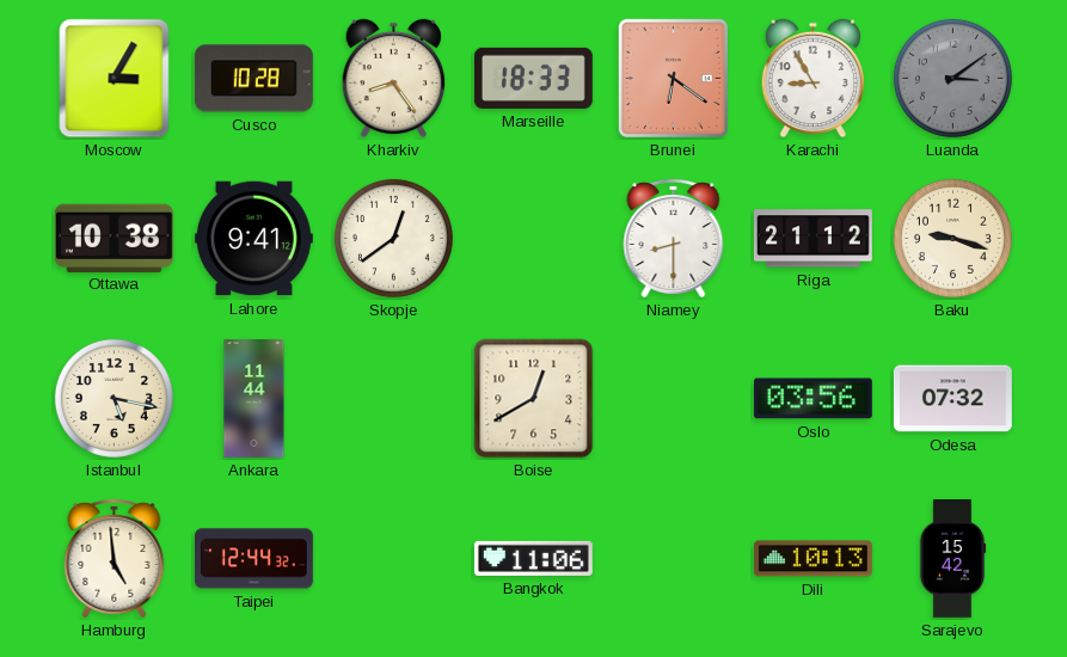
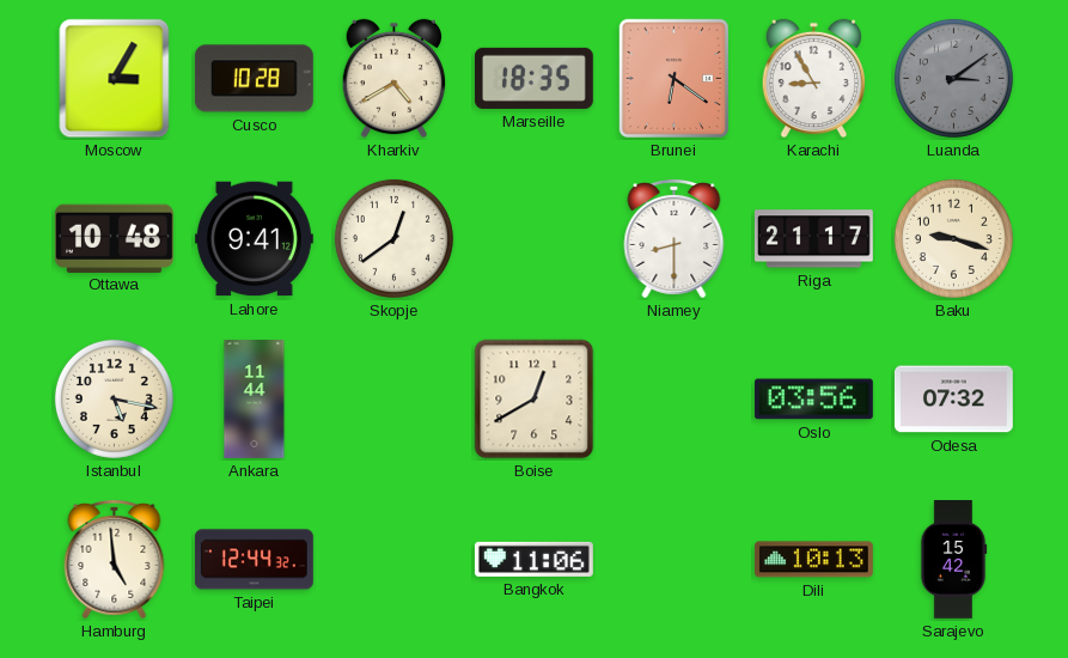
Kharkiv: 8:24 -> 4:40 (395, 79)
Marseille: 18:33 -> 18:35 (533, 78)
Ottawa: 10:38 -> 10:48 (114, 238)
Riga: 21:12 -> 21:17 (813, 239)
